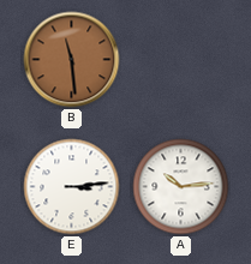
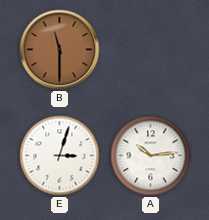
B: 11:29 -> 11:30 (60, 50)
E: 3:14 -> 3:03 (60, 156)
